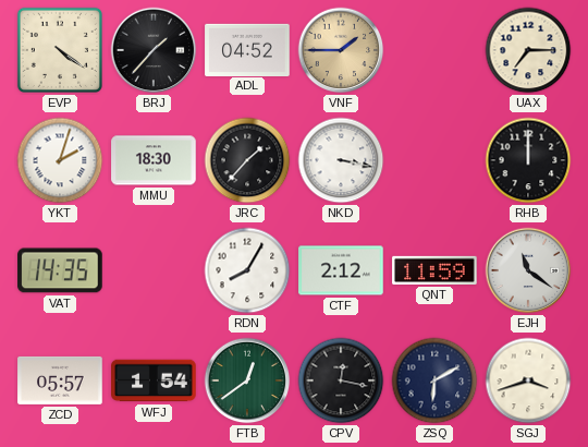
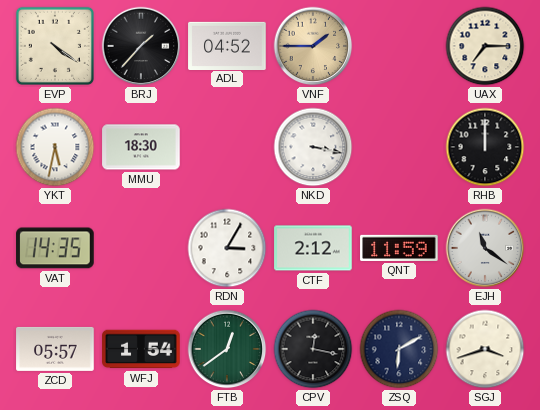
YKT: 2:03 -> 5:32 (55, 147)
JRC: 1:37 -> none (247, 160)
RDN: 8:05 -> 3:05 (227, 248)
